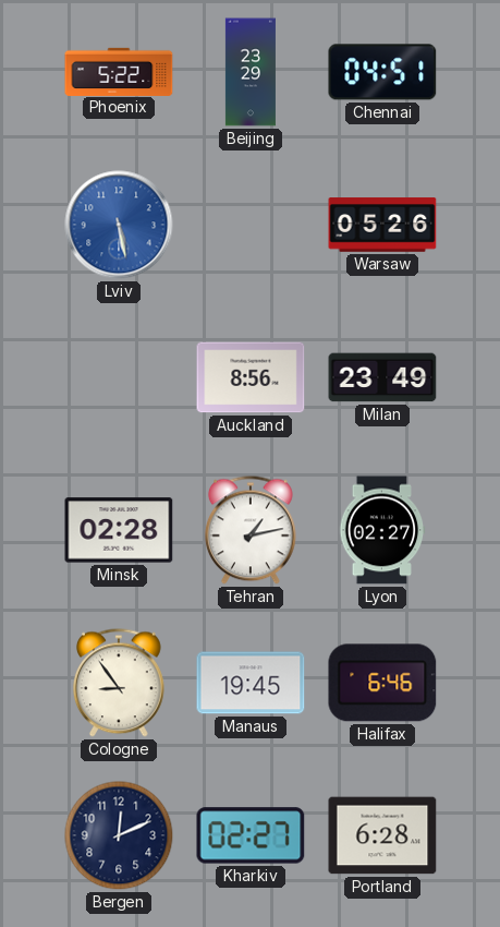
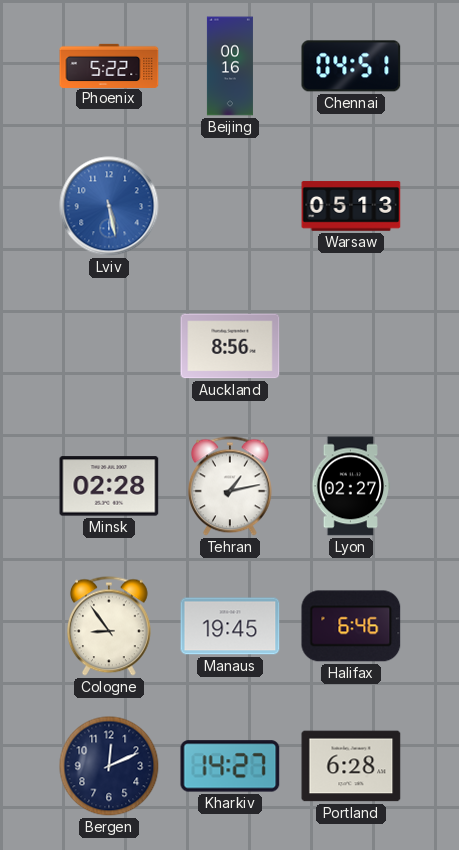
Beijing: 23:29 -> 00:16 (230, 66)
Warsaw: 05:26 -> 05:13 (351, 206)
Milan: 23:49 -> none (382, 377)
Kharkiv: 02:27 -> 14:27 (230, 766)
